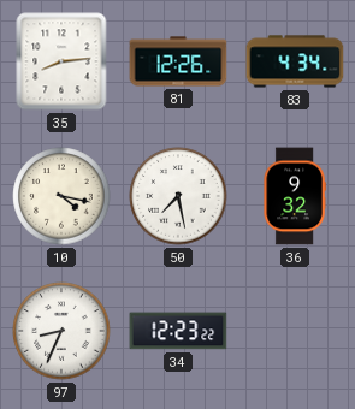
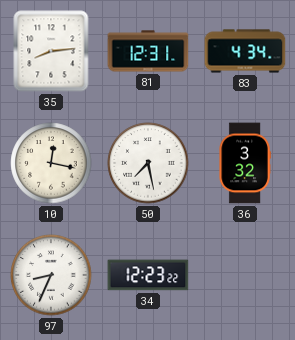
81: 12:26 -> 12:31 (148, 51)
10: 4:17 -> 12:17 (51, 163)
36: 9:32 -> 3:32 (245, 163)
